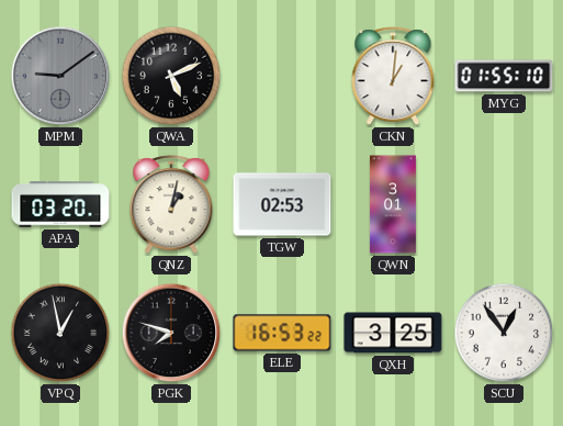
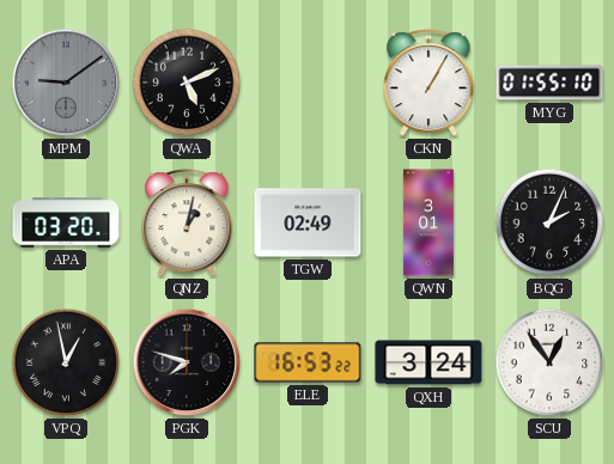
CKN: 1:01 -> 1:05 (428, 84)
TGW: 02:53 -> 02:49 (308, 222)
BQG: none -> 2:04 (549, 222)
QXH: 3:25 -> 3:24 (428, 362)
